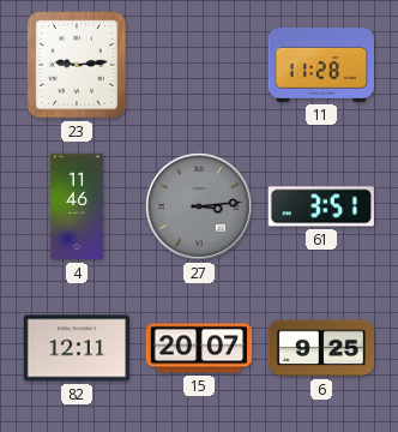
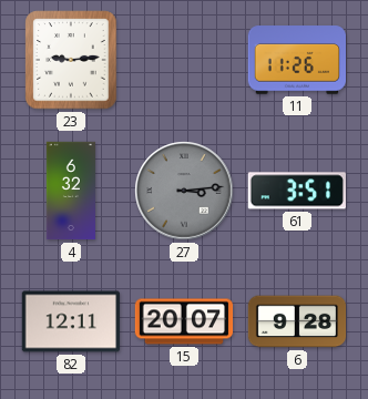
11: 11:28 -> 11:26 (296, 60)
4: 11:46 -> 6:32 (71, 191)
6: 9:25 -> 9:28 (297, 321)
